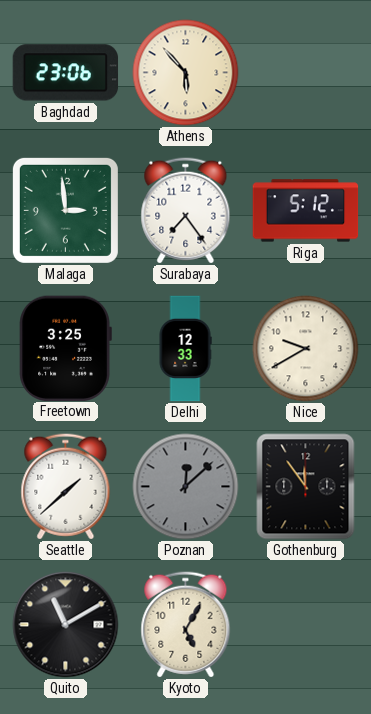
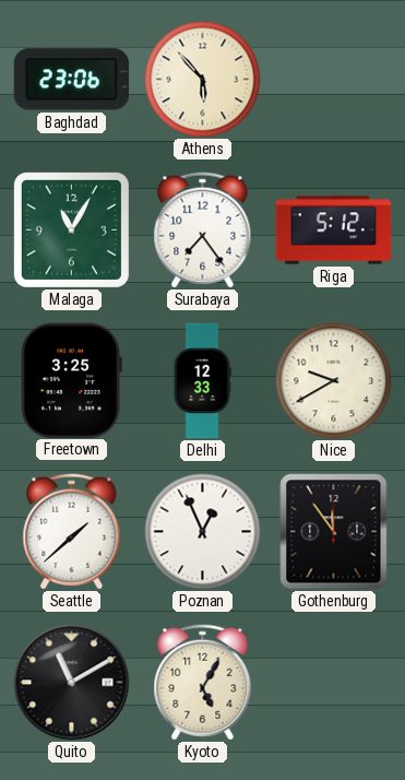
Malaga: 2:59 -> 11:05 (71, 229)
Poznan: 12:08 -> 12:56 (203, 532)
Poznan dial: grey -> white (203, 532)
